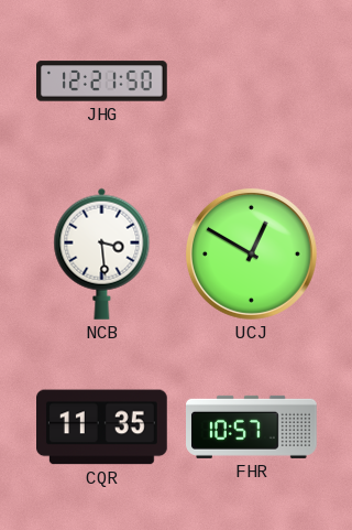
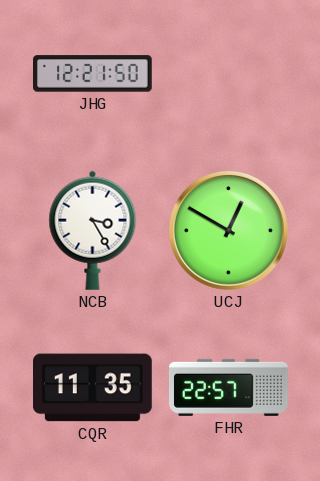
NCB: 3:29 -> 3:25 (93, 230)
FHR: 10:57 -> 22:57 (229, 387)
